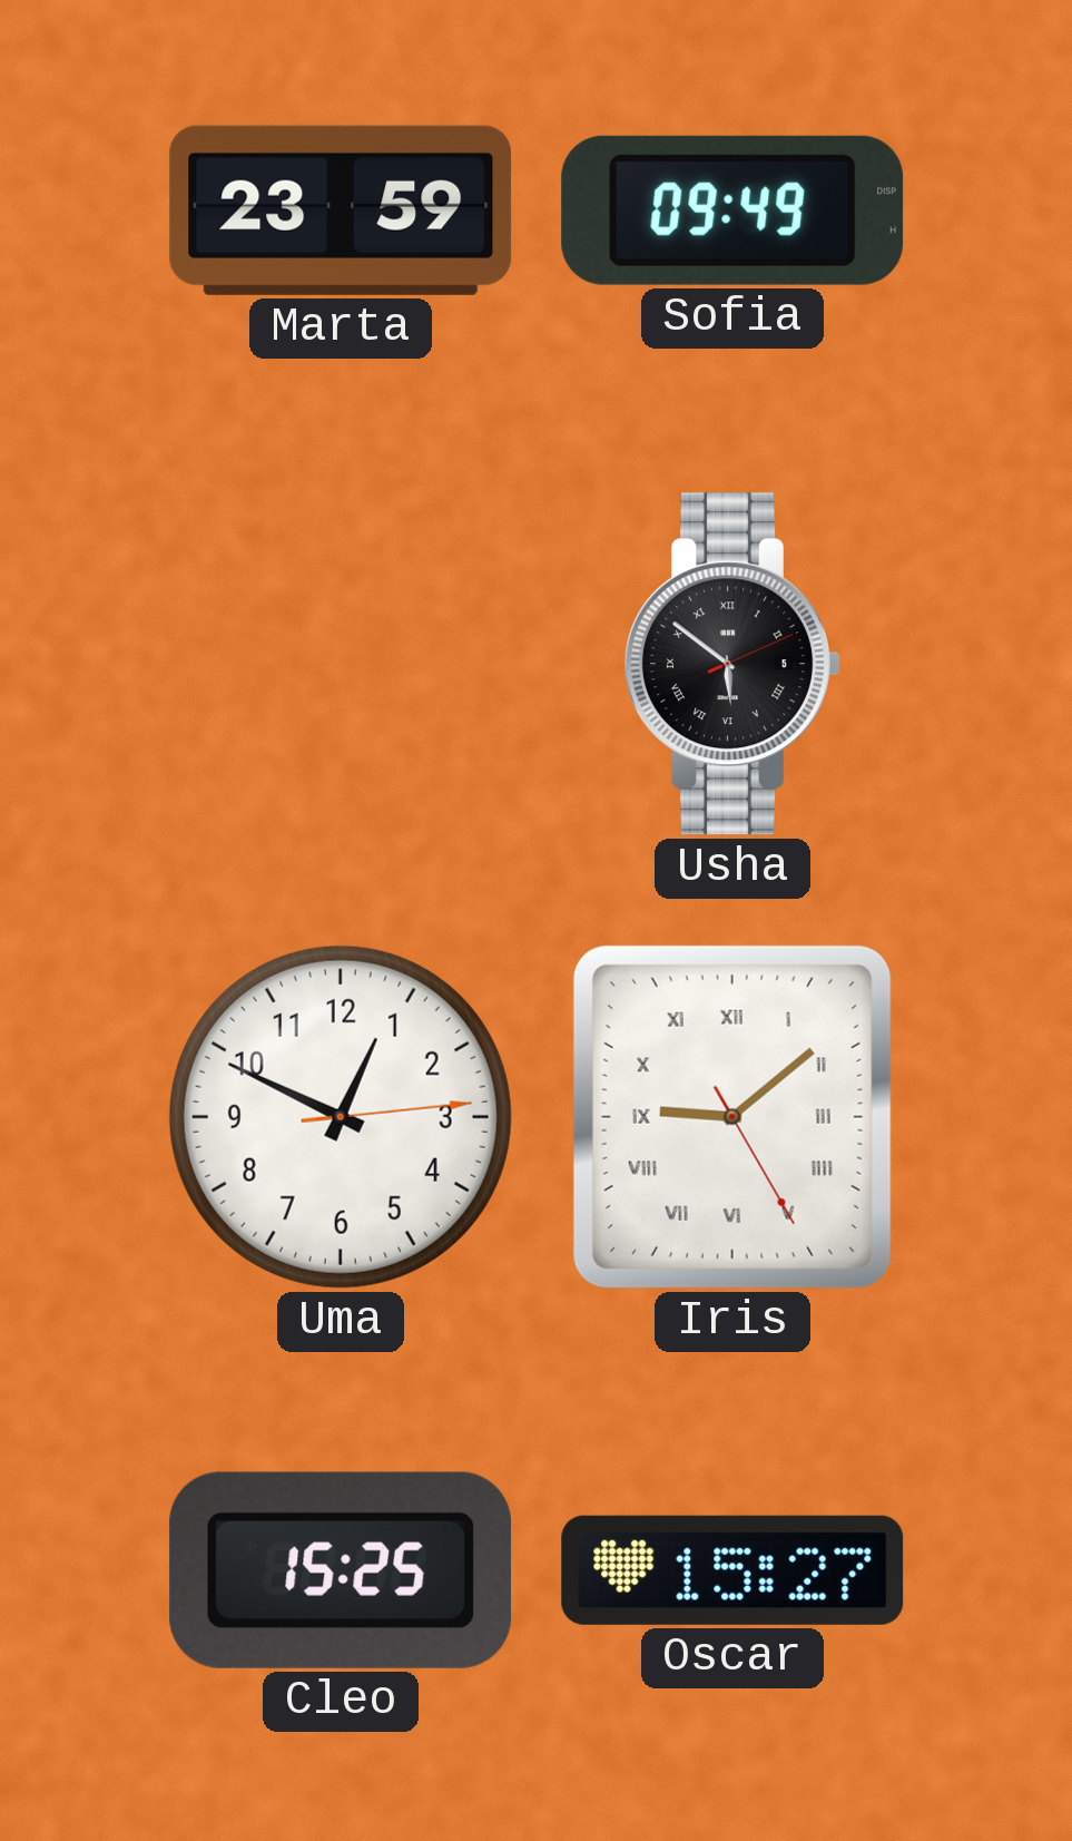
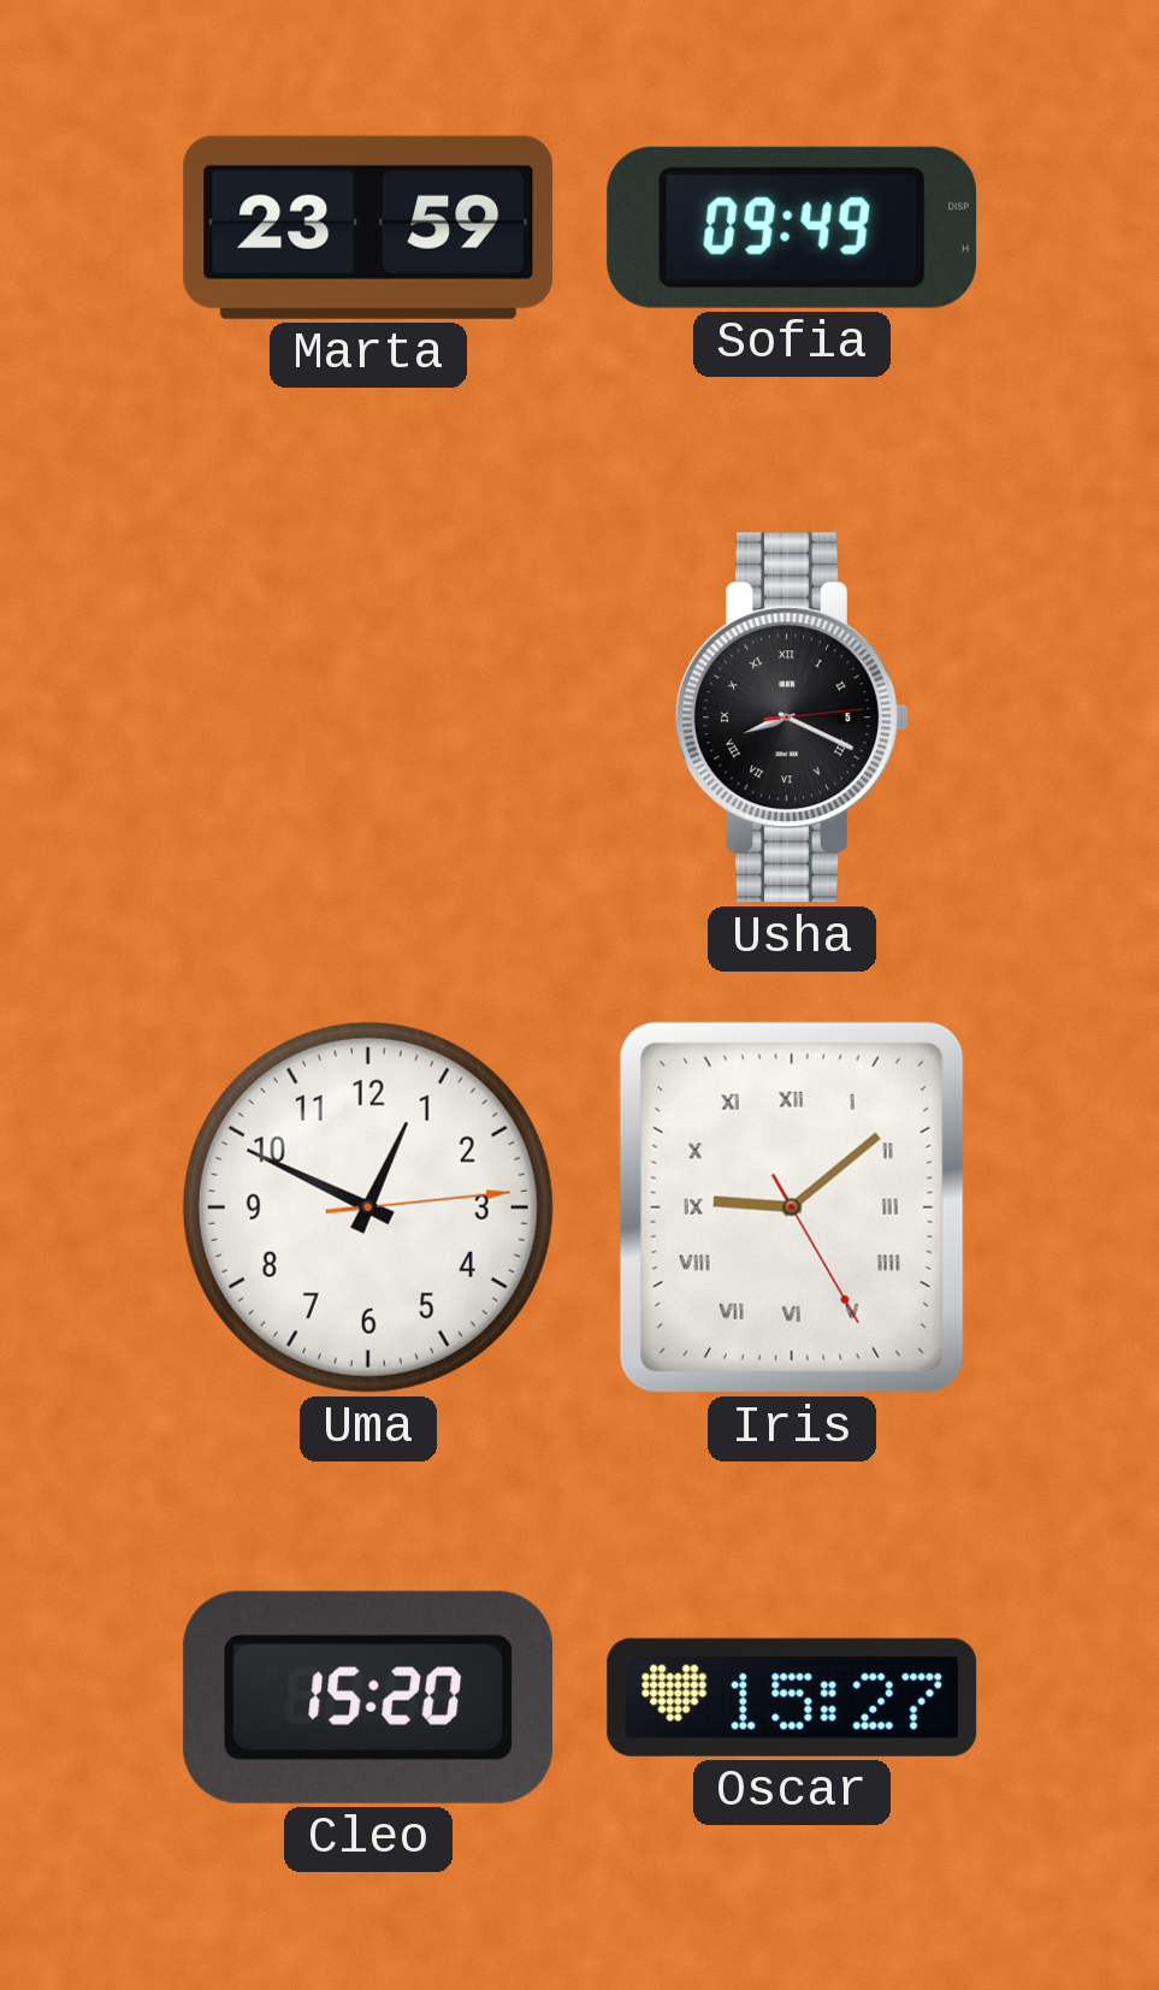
Usha: 5:51 -> 8:19 (792, 718)
Cleo: 15:25 -> 15:20 (368, 1697)
